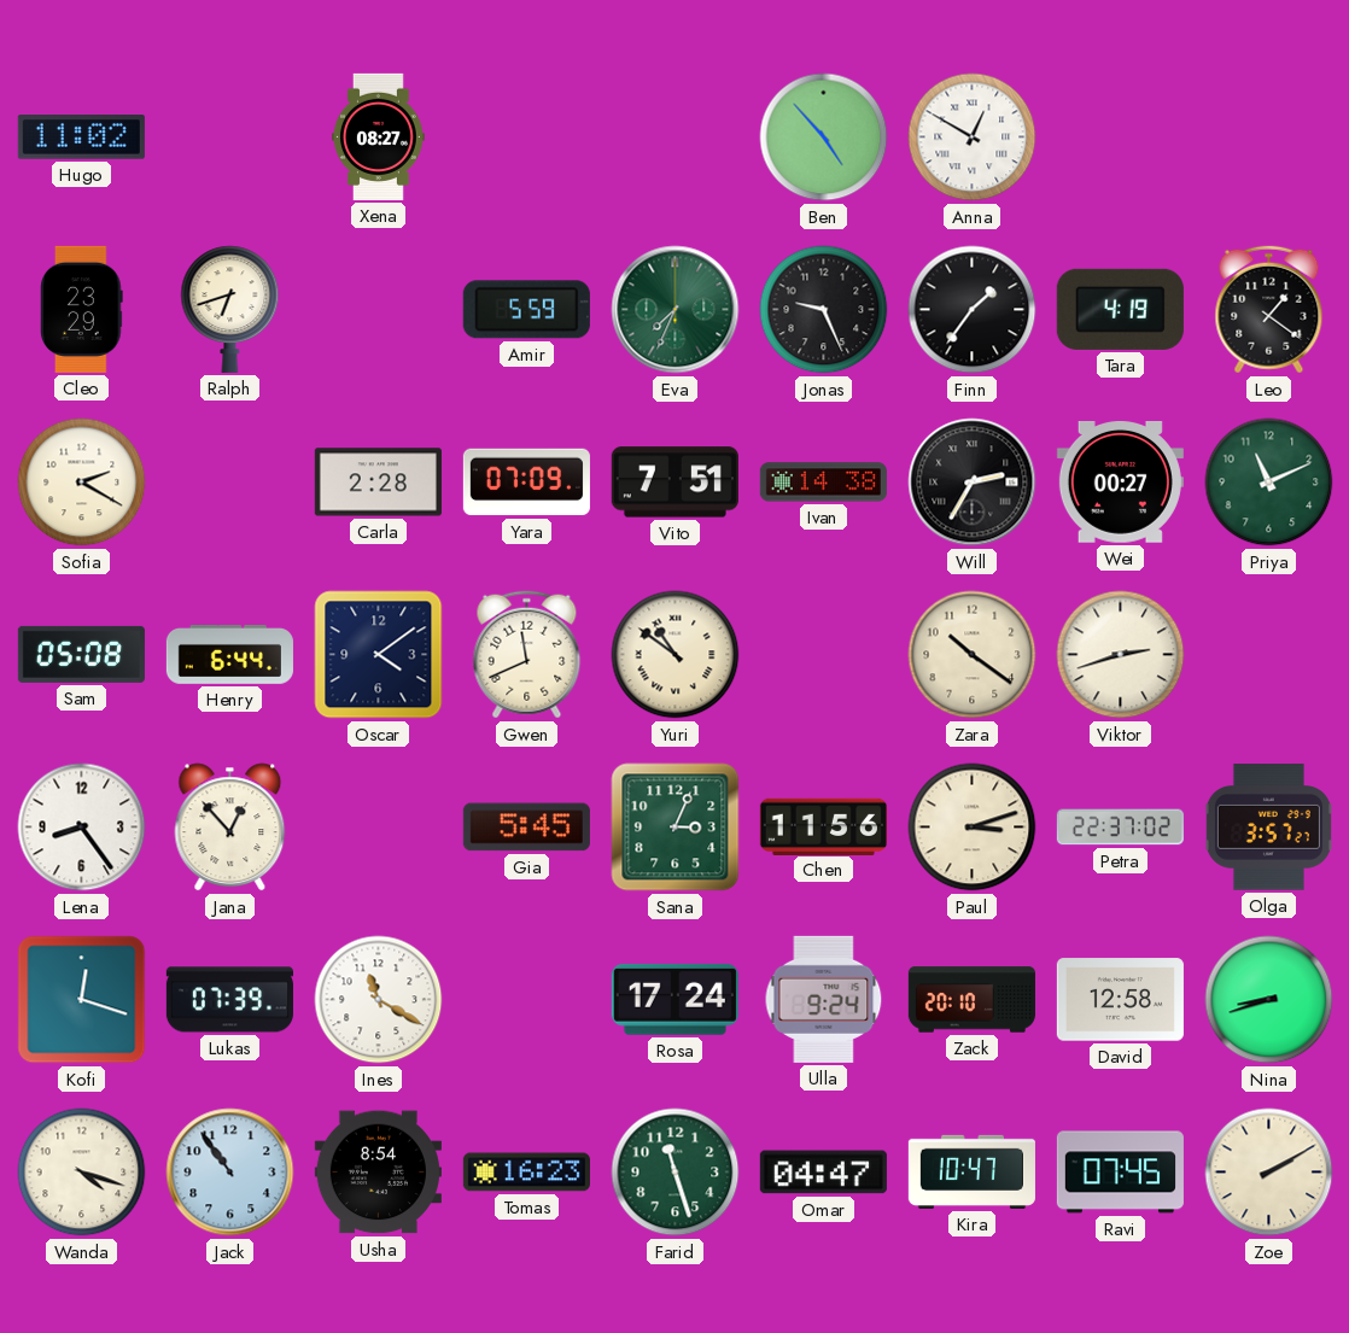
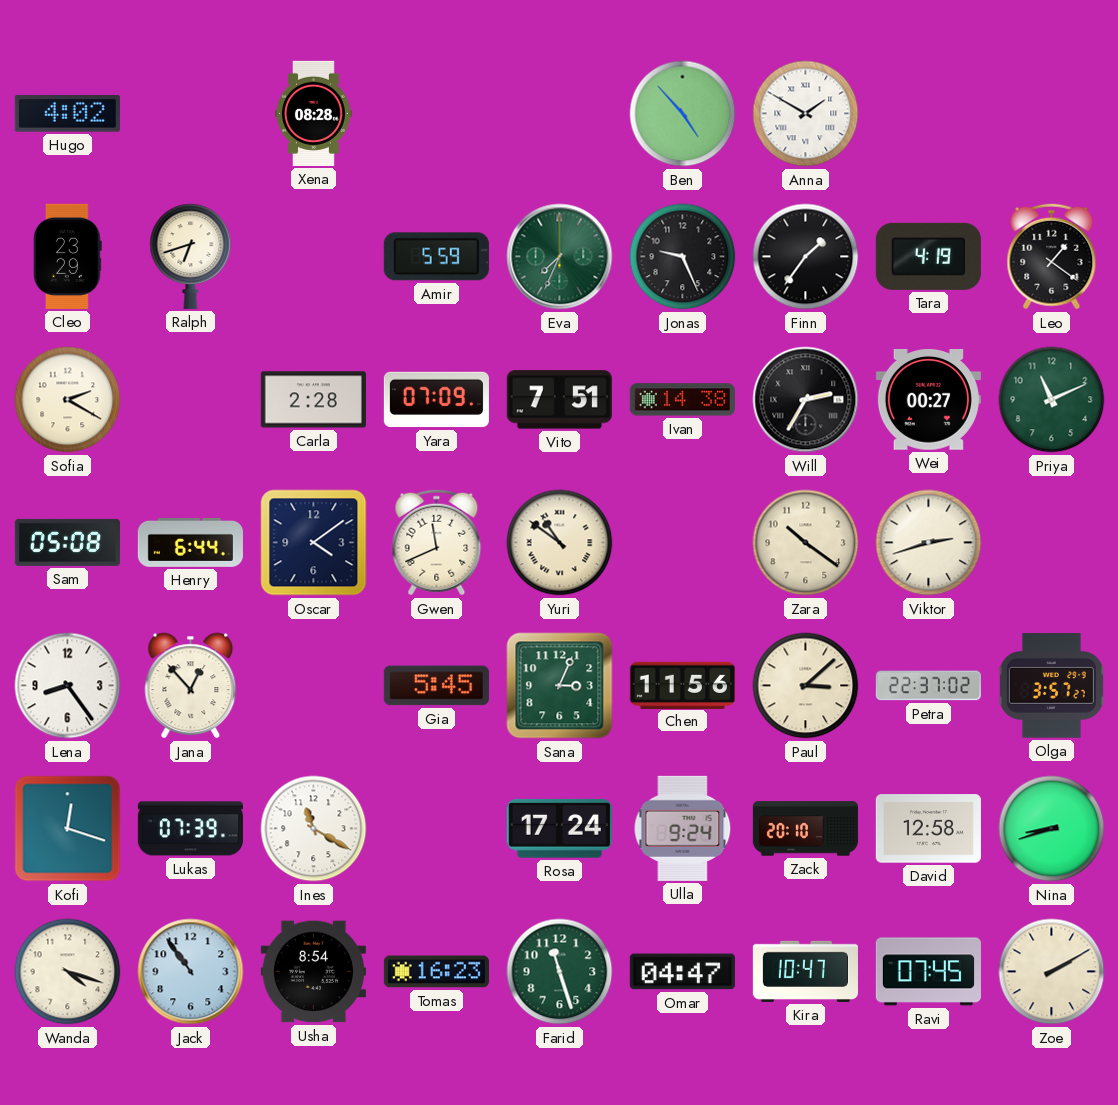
Hugo: 11:02 -> 4:02 (67, 114)
Xena: 08:27 -> 08:28 (313, 113)
Anna: 12:50 -> 1:50 (806, 114)
Paul: 3:12 -> 3:08 (806, 686)
